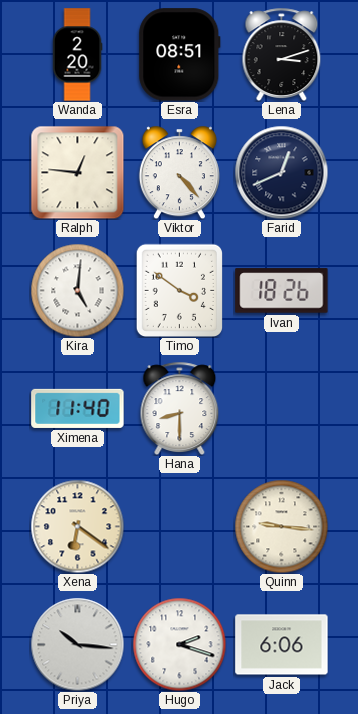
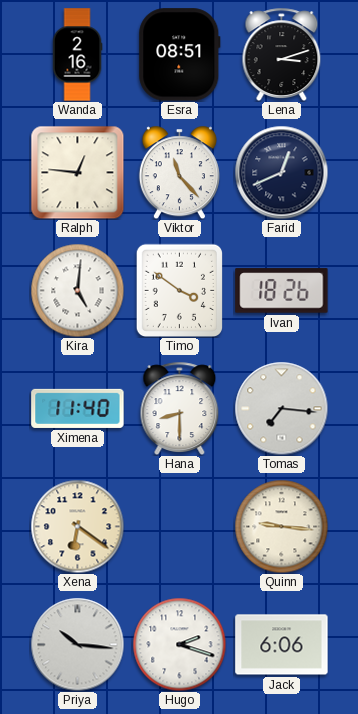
Wanda: 2:20 -> 2:16 (77, 55)
Viktor: 4:23 -> 11:23 (179, 172)
Tomas: none -> 7:16 (281, 408)
